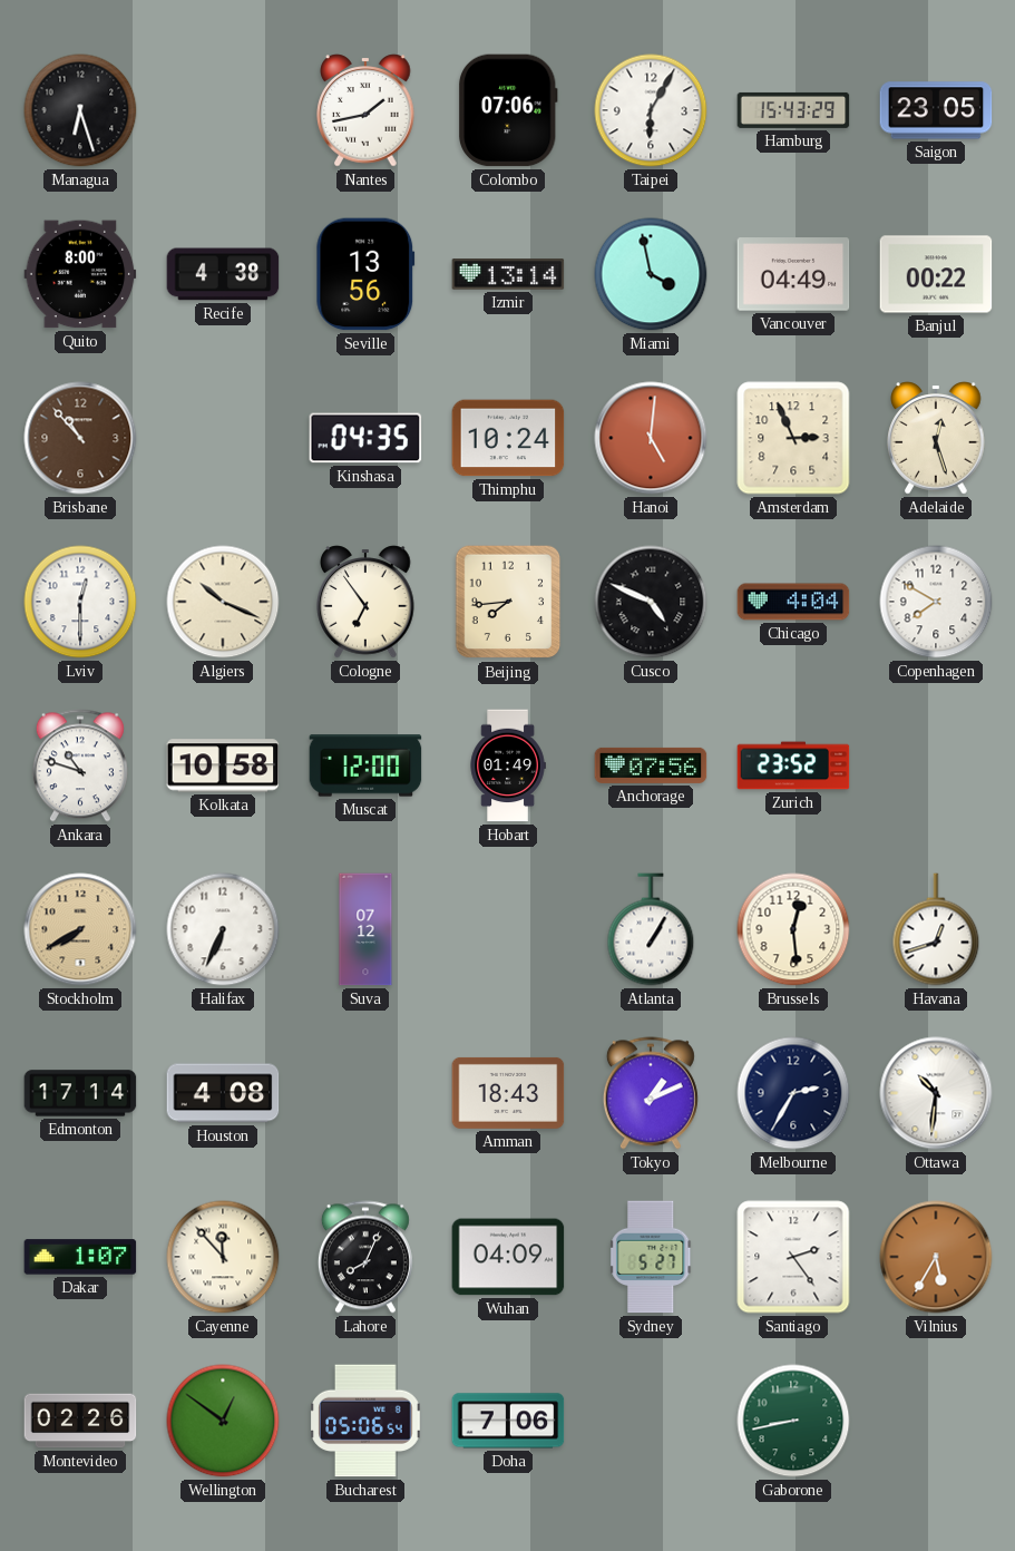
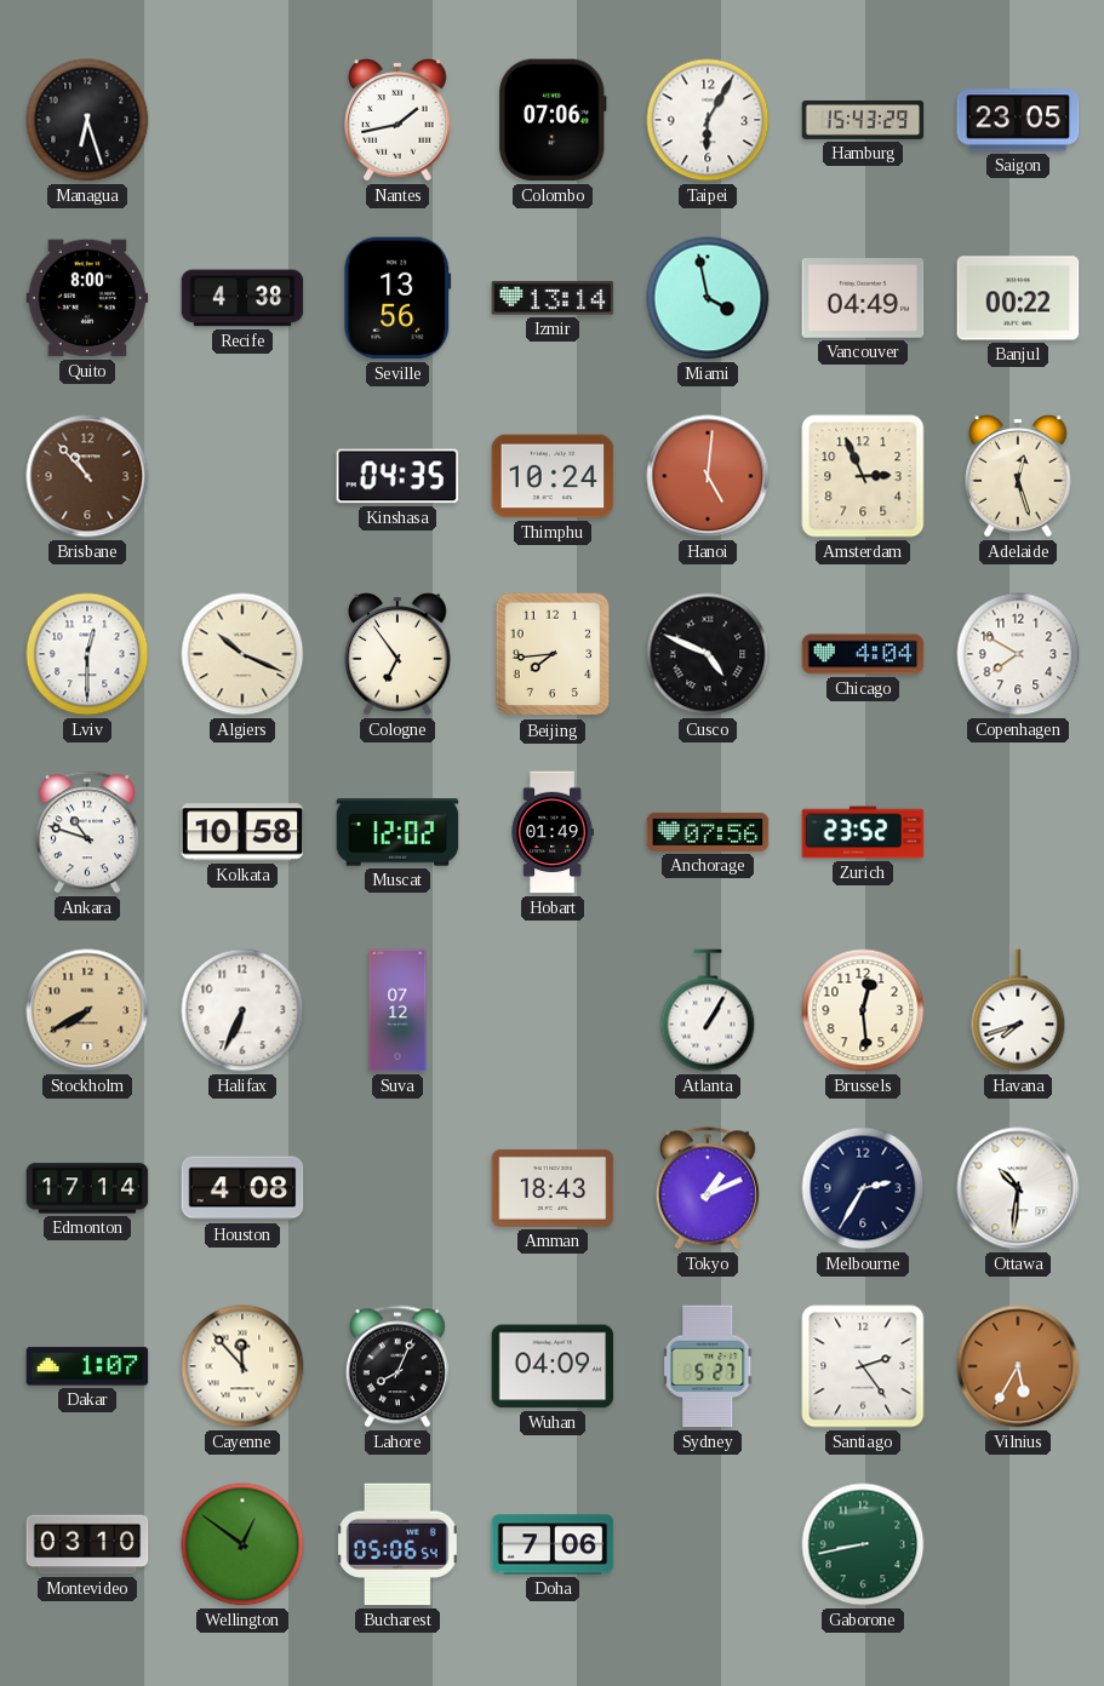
Muscat: 12:00 -> 12:02 (397, 832)
Havana: 12:42 -> 7:42 (1018, 1010)
Montevideo: 02:26 -> 03:10 (87, 1544)
